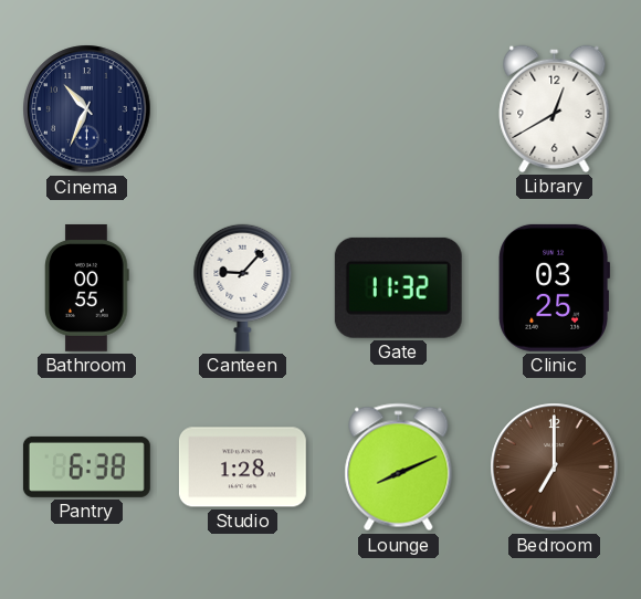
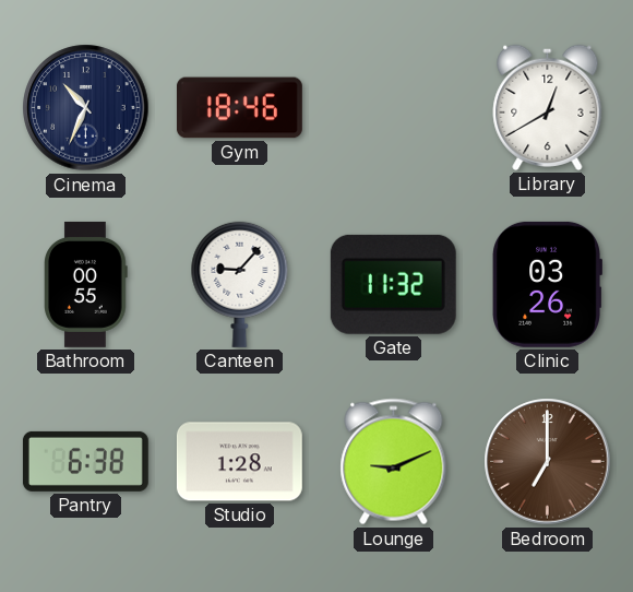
Gym: none -> 18:46 (239, 108)
Clinic: 03:25 -> 03:26 (547, 284)
Lounge: 8:11 -> 9:11 (394, 462)
